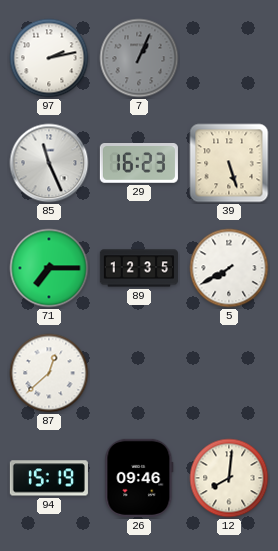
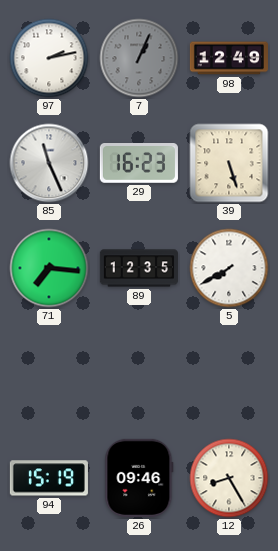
98: none -> 12:49 (228, 58)
71: 7:15 -> 7:16 (49, 268)
87: 12:38 -> none (49, 373)
12: 8:01 -> 8:25 (229, 478)
